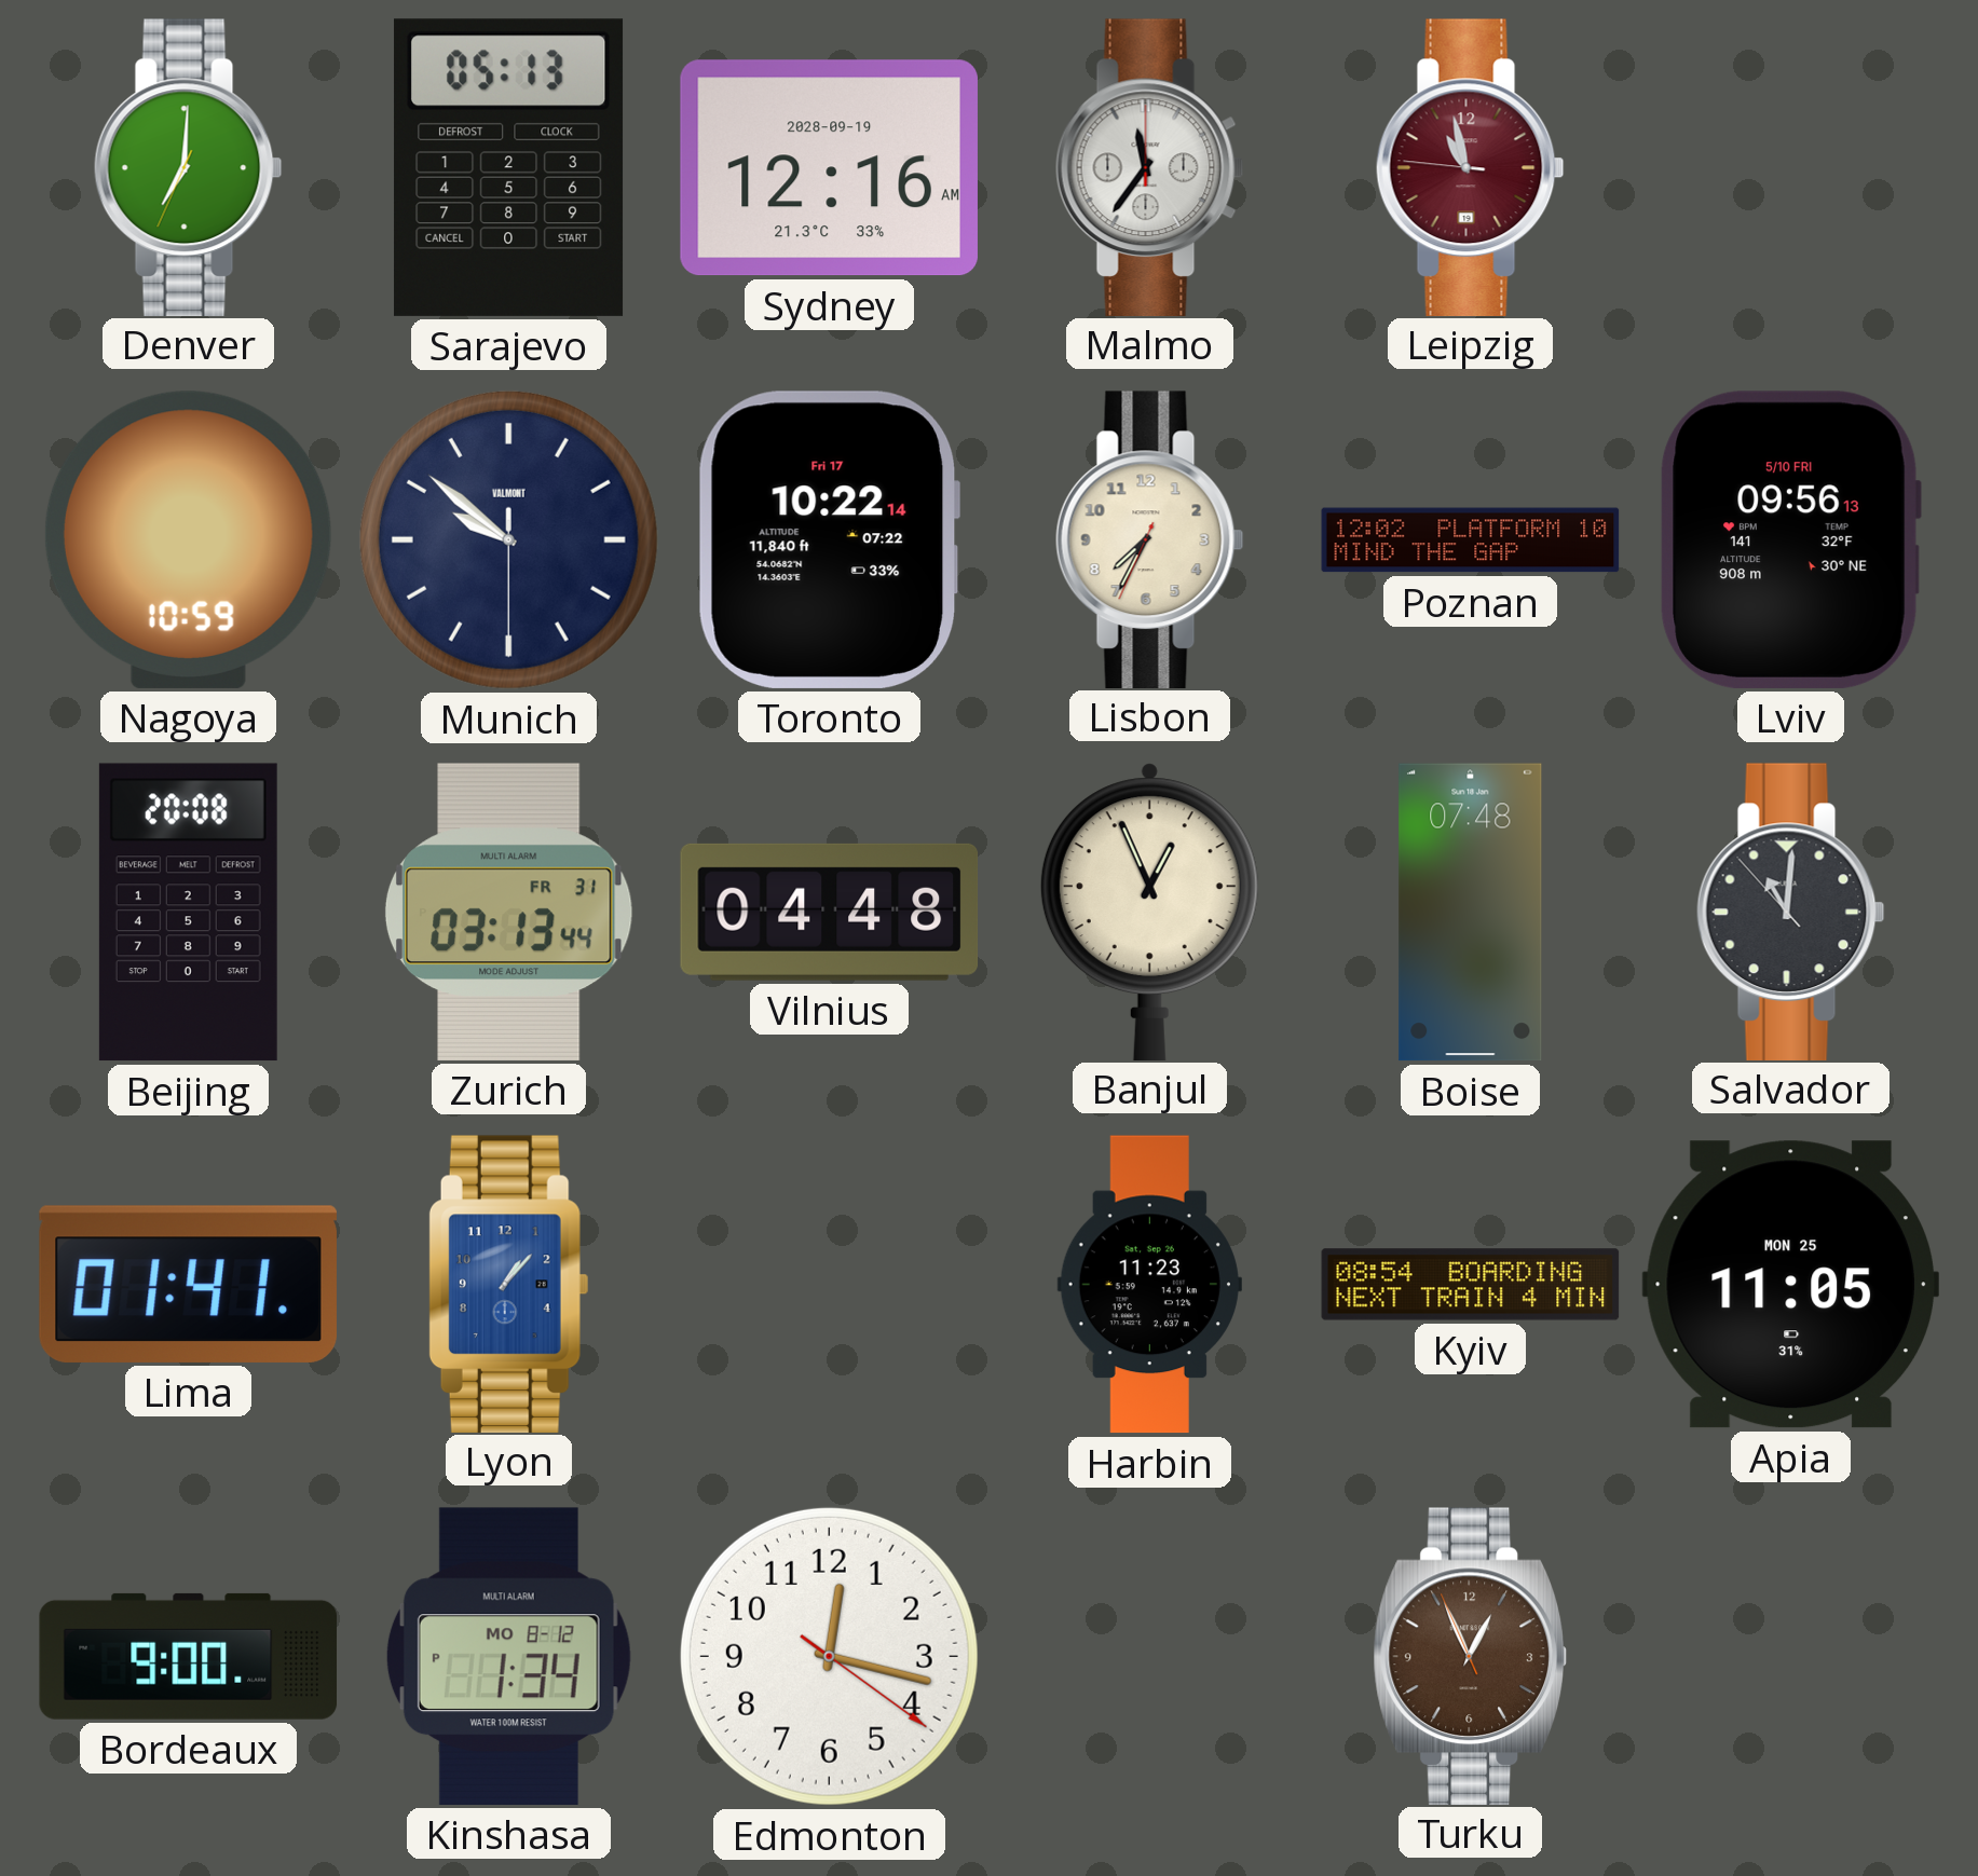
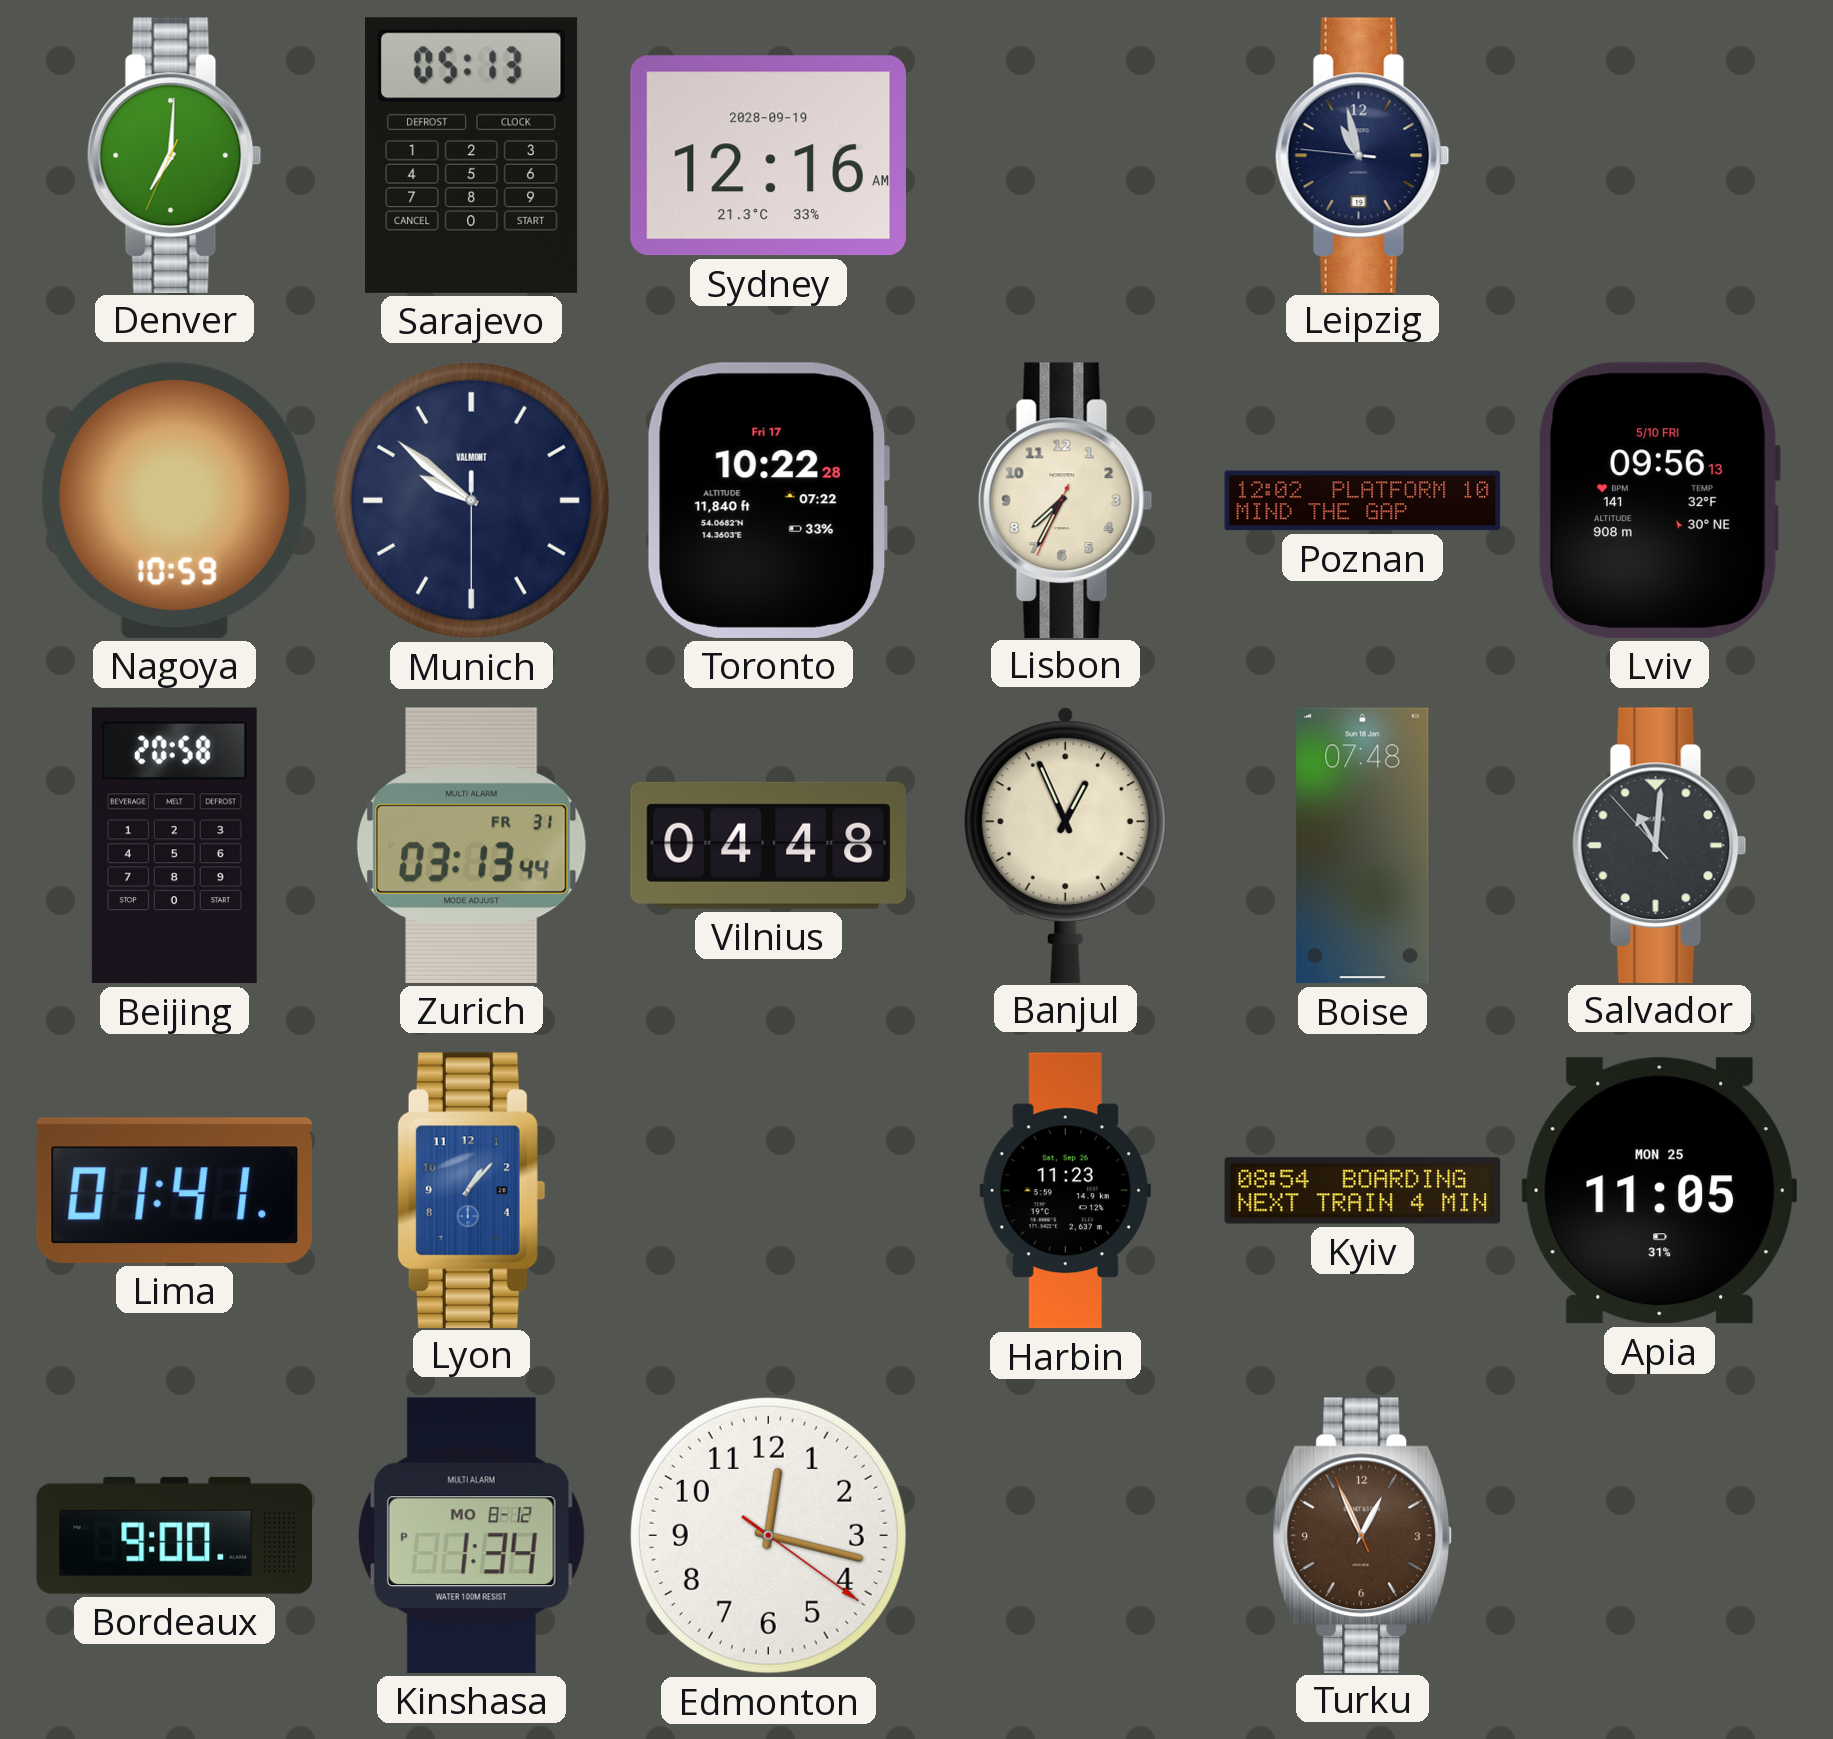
Malmo: 11:36 -> none (1149, 167)
Leipzig dial: burgundy -> navy (1362, 155)
Toronto: 10:22:14 -> 10:22:28 (767, 500)
Beijing: 20:08 -> 20:58 (174, 846)
